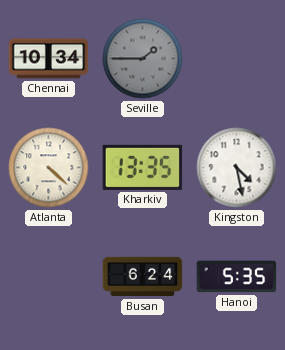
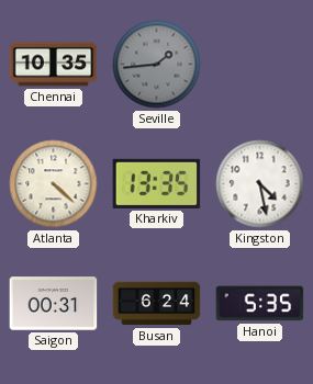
Chennai: 10:34 -> 10:35 (54, 65)
Seville: 1:45 -> 1:44 (157, 65)
Saigon: none -> 00:31 (54, 304)
